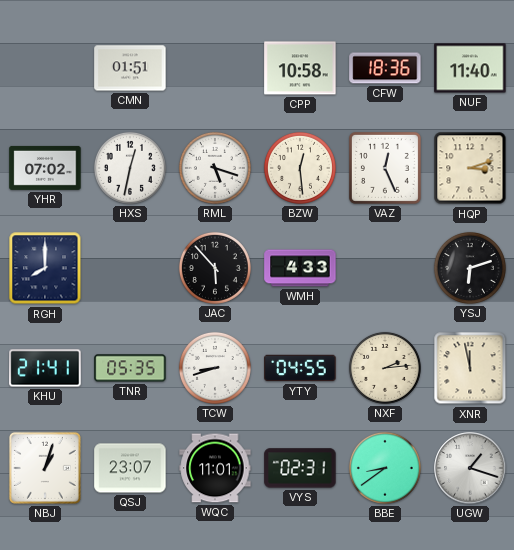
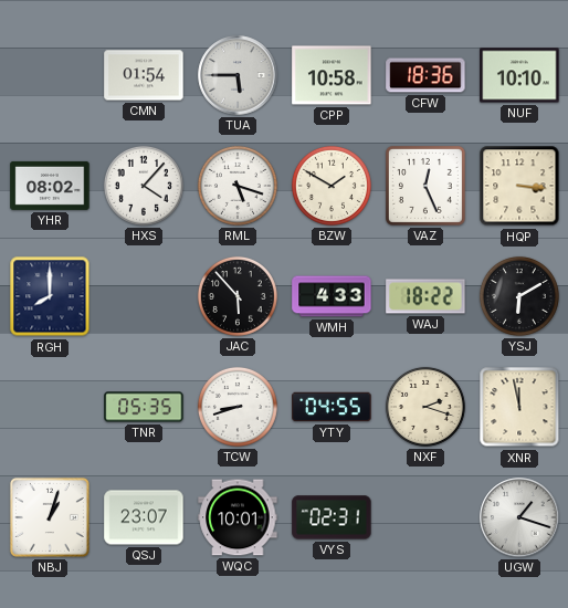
CMN: 01:51 -> 01:54 (144, 75)
TUA: none -> 5:45 (238, 75)
NUF: 11:40 -> 10:10 (519, 75)
YHR: 07:02 -> 08:02 (50, 186)
HXS: 12:32 -> 4:07 (144, 186)
BZW: 12:29 -> 1:50 (332, 186)
HQP: 3:12 -> 3:16 (519, 186)
WAJ: none -> 18:22 (425, 296)
YSJ: 6:12 -> 6:10 (519, 296)
KHU: 21:41 -> none (45, 368)
NXF: 2:14 -> 2:18 (425, 407)
WQC: 11:01 -> 10:01 (238, 517)
BBE: 8:39 -> none (385, 468)
